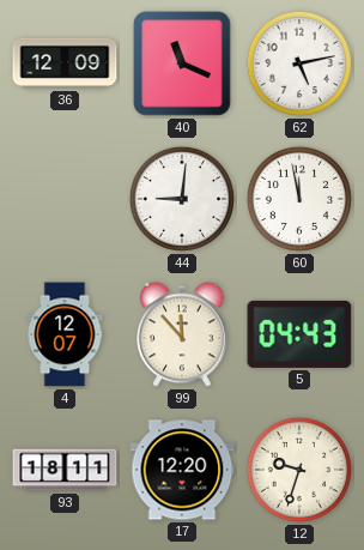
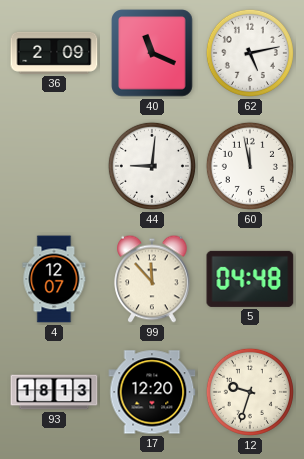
36: 12:09 -> 2:09 (54, 53)
5: 04:43 -> 04:48 (250, 279)
93: 18:11 -> 18:13 (54, 392)
